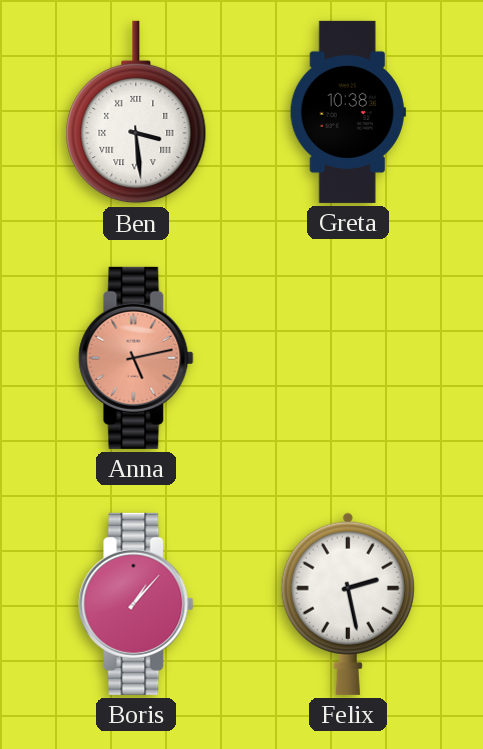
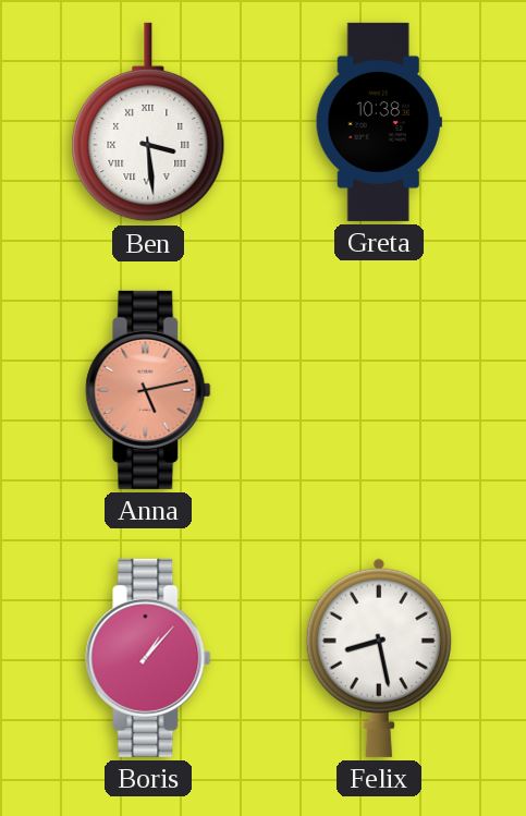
Felix: 2:28 -> 8:28 (379, 658)
